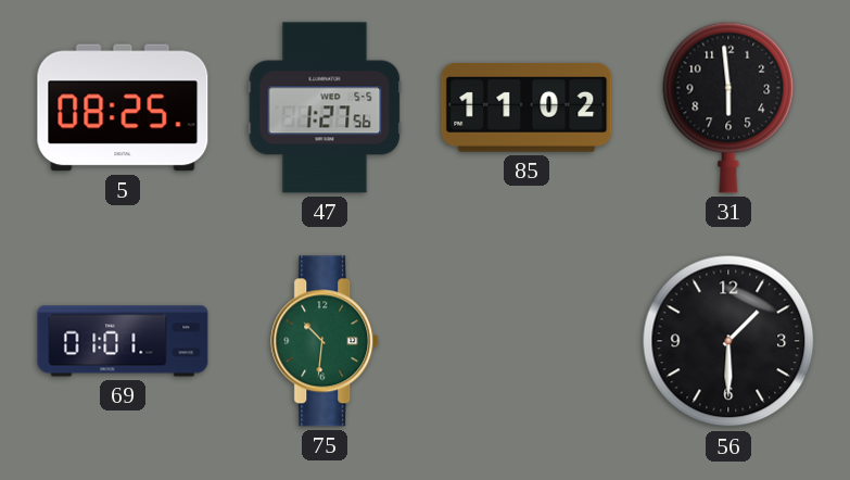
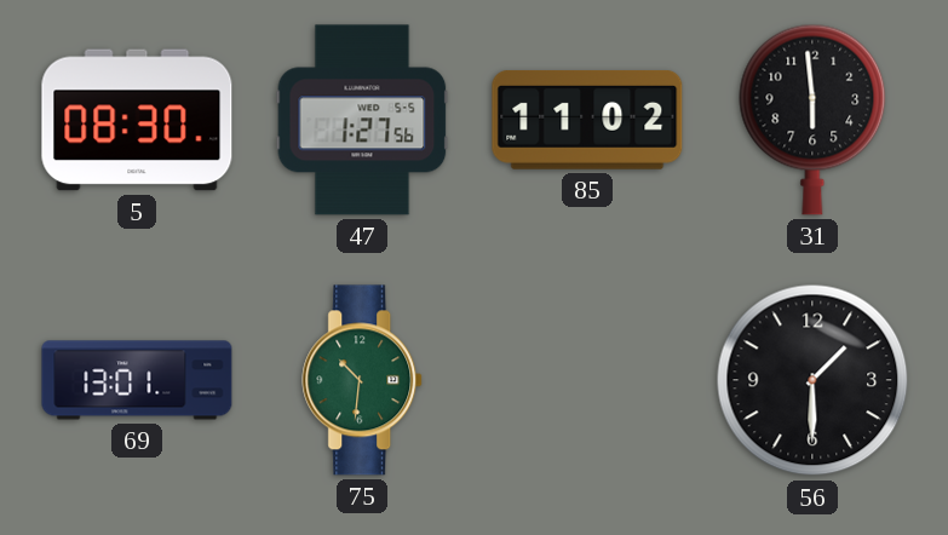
5: 08:25 -> 08:30 (137, 120)
69: 01:01 -> 13:01 (137, 380)
